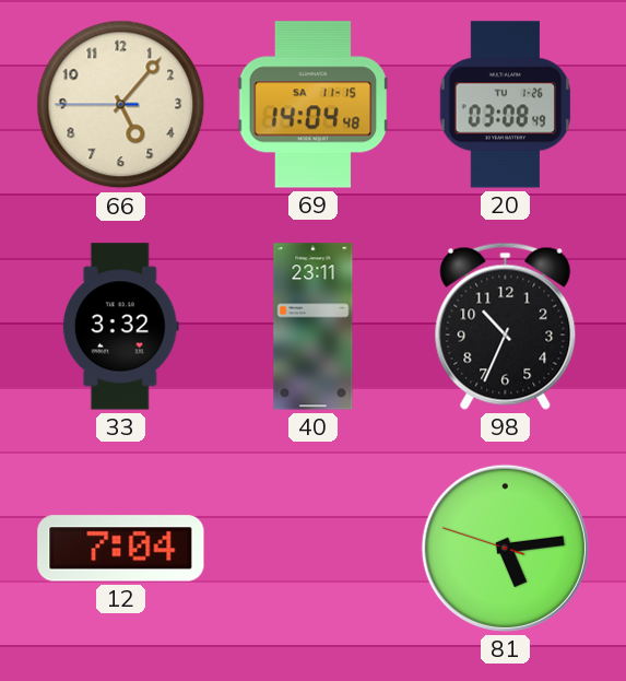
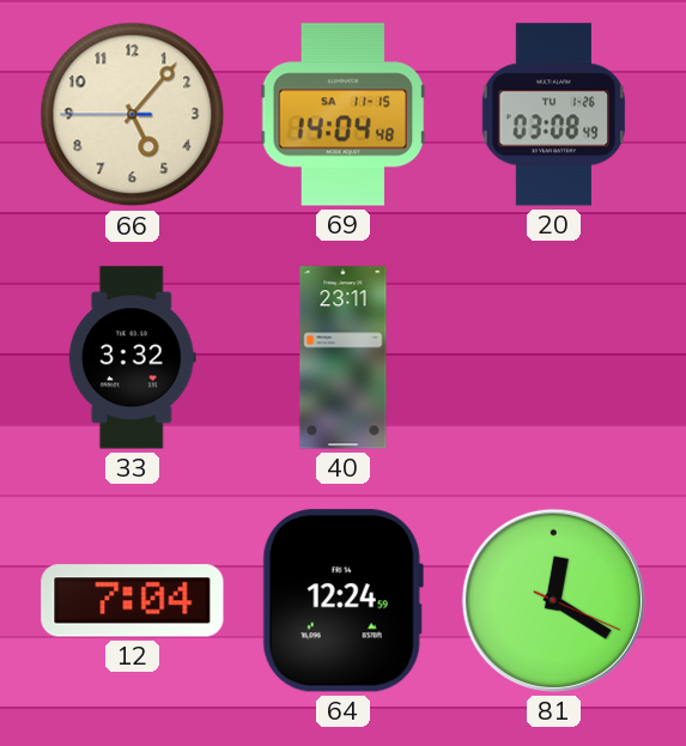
98: 10:34 -> none (506, 326)
64: none -> 12:24 (342, 601)
81: 5:13 -> 12:20 (553, 600)
